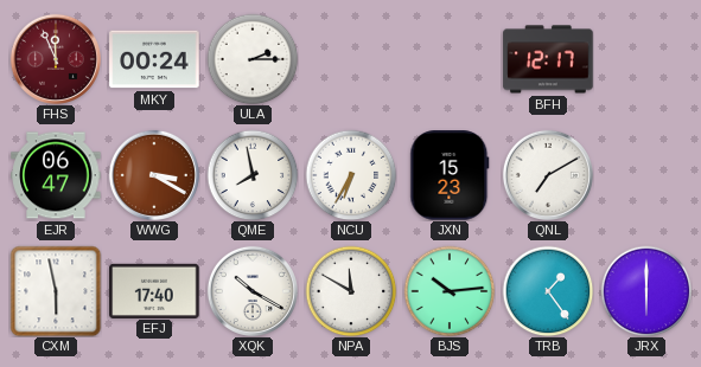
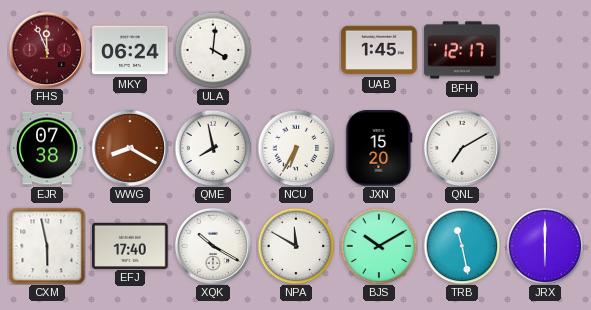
MKY: 00:24 -> 06:24 (130, 50)
ULA: 2:15 -> 4:01 (213, 50)
UAB: none -> 1:45 (379, 50)
EJR: 06:47 -> 07:38 (47, 148)
WWG: 3:20 -> 8:20 (130, 148)
JXN: 15:23 -> 15:20 (379, 148)
BJS: 10:14 -> 10:10 (379, 246)
TRB: 1:24 -> 11:28 (462, 246)
